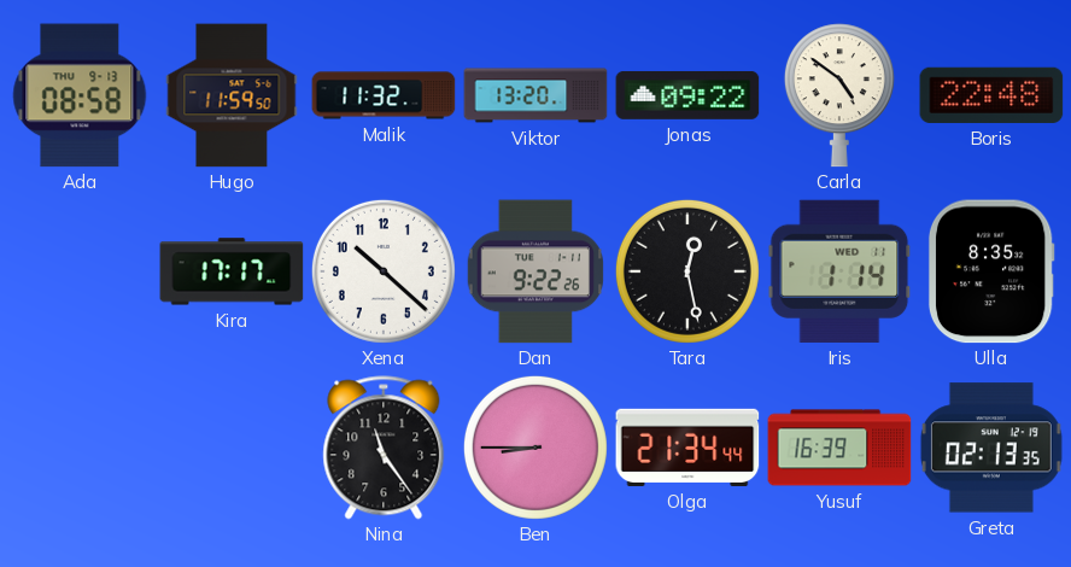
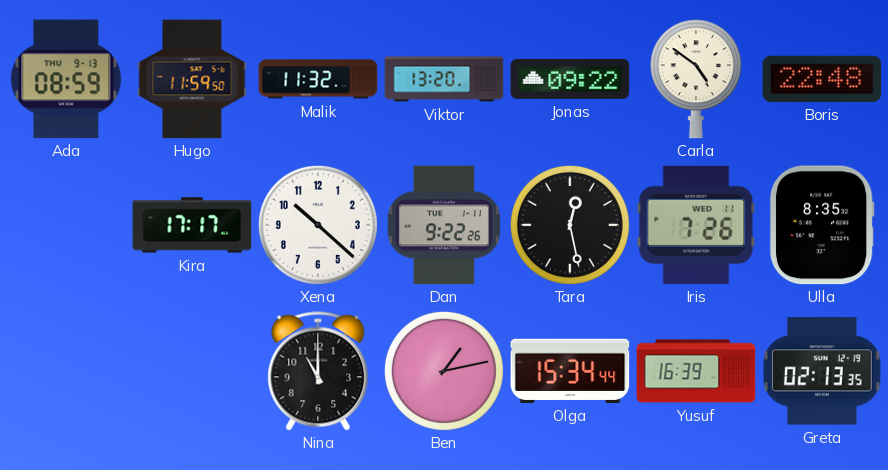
Ada: 08:58 -> 08:59 (66, 79)
Iris: 1:14 -> 7:26 (696, 225)
Nina: 11:24 -> 11:00 (318, 371)
Ben: 8:45 -> 1:13 (444, 371)
Olga: 21:34 -> 15:34 (570, 371)
